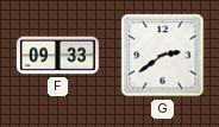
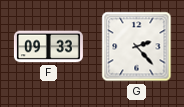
G: 2:39 -> 2:23 (137, 47)
